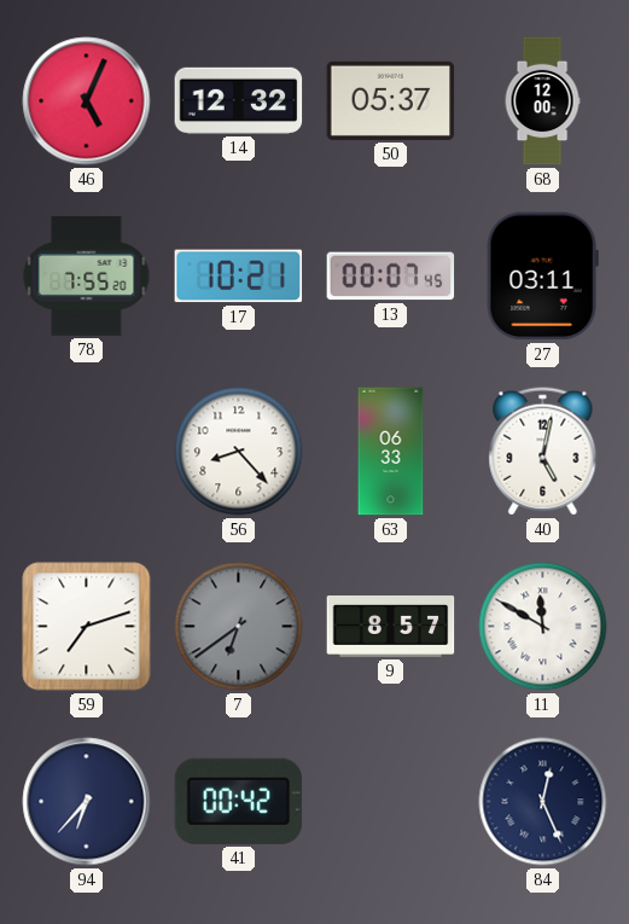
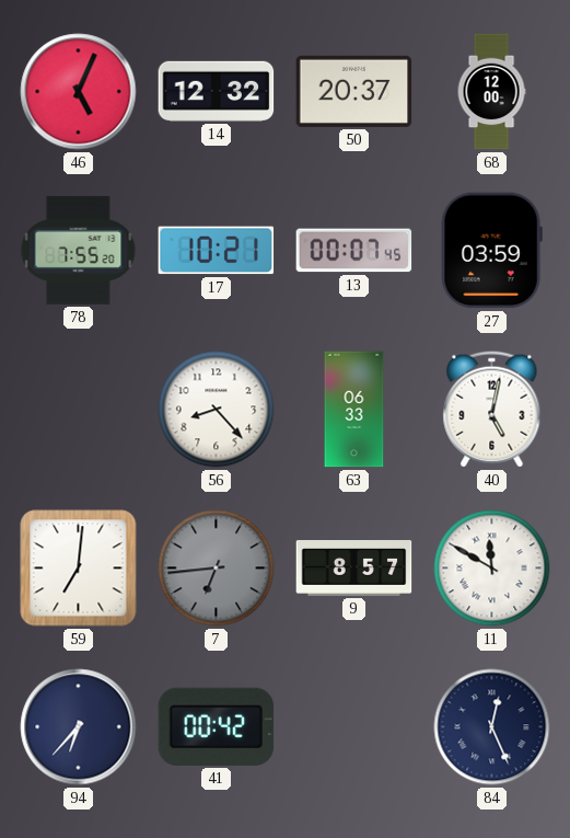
50: 05:37 -> 20:37 (354, 91)
27: 03:11 -> 03:59 (491, 251)
59: 7:12 -> 7:01 (79, 569)
7: 6:39 -> 6:44 (217, 569)
